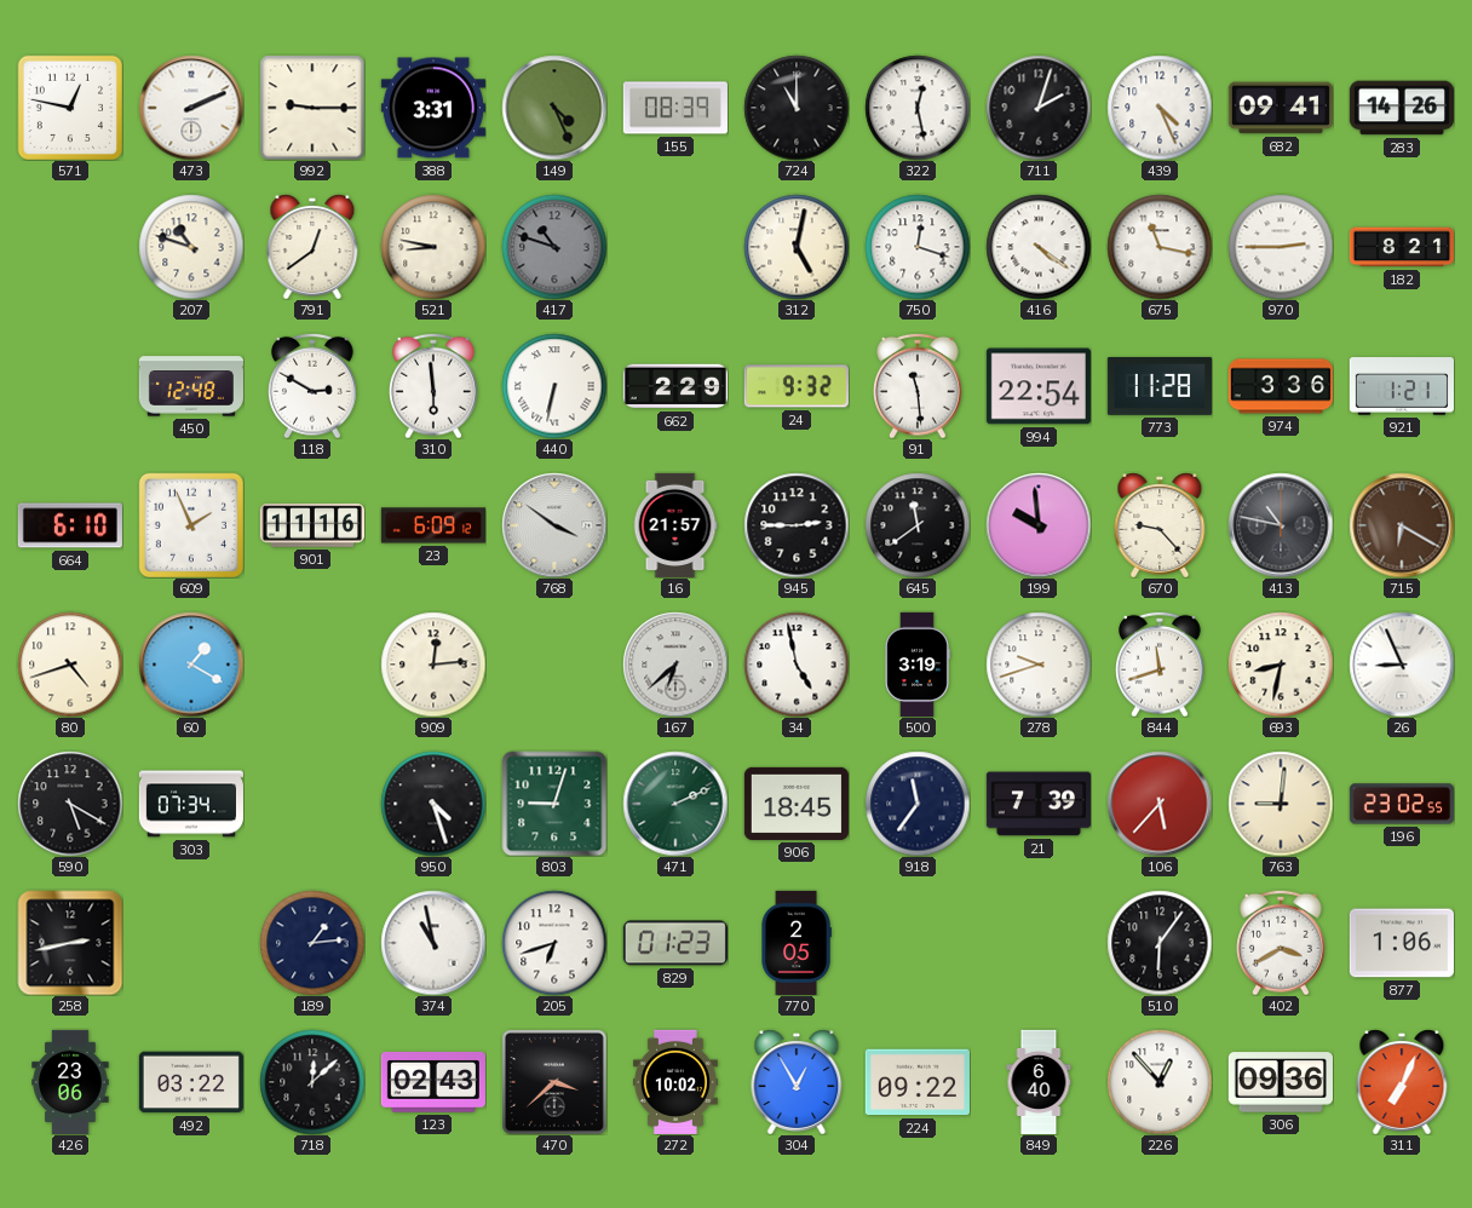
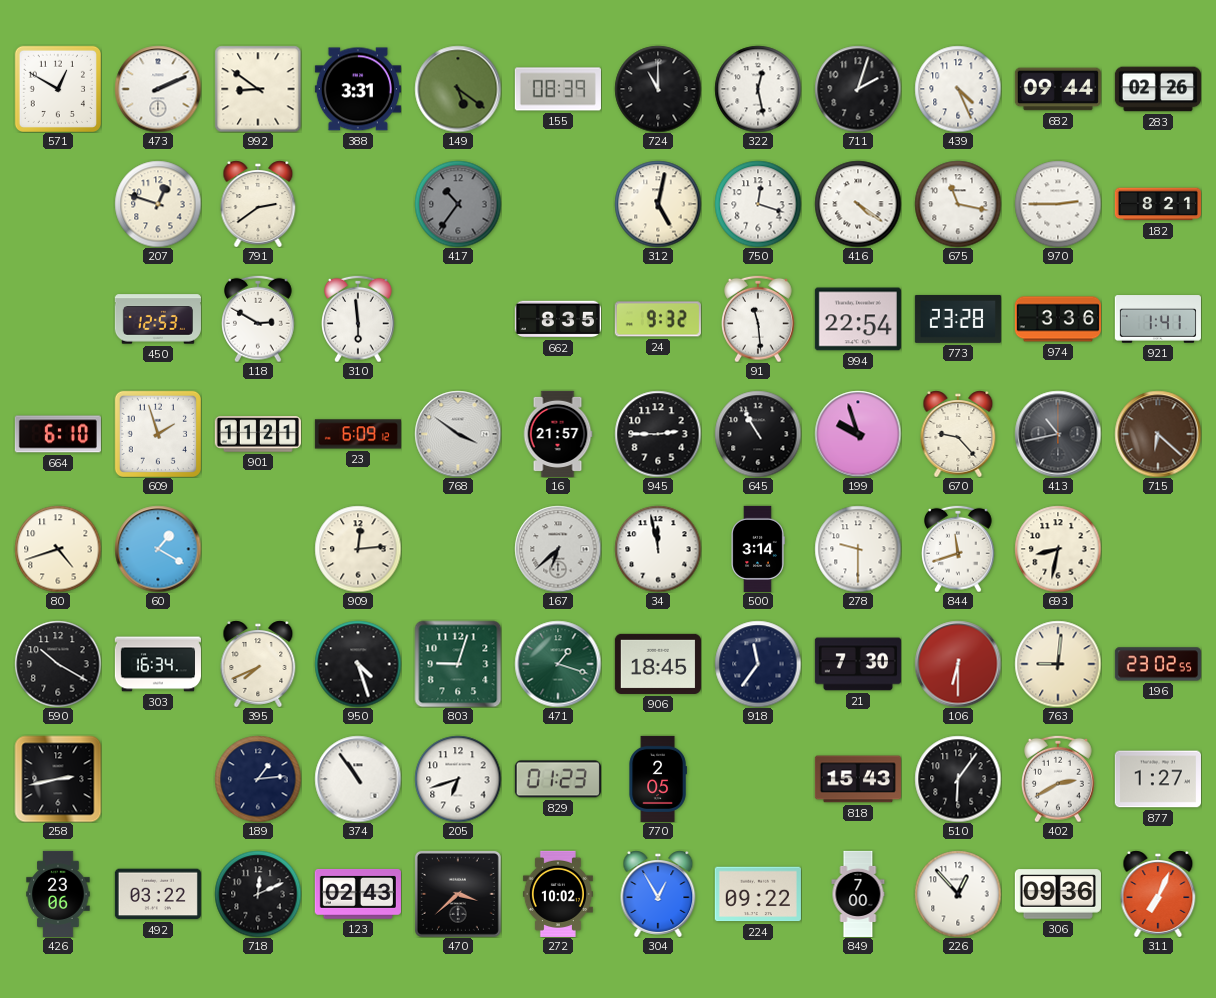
571: 12:47 -> 12:50 (58, 89)
992: 9:15 -> 8:51 (258, 89)
149: 4:26 -> 5:21 (458, 89)
682: 09:41 -> 09:44 (1058, 89)
283: 14:26 -> 02:26 (1158, 89)
207: 10:48 -> 12:48 (158, 204)
791: 12:39 -> 2:39 (258, 204)
521: 8:47 -> none (433, 247)
417: 10:48 -> 10:36 (458, 204)
450: 12:48 -> 12:53 (158, 319)
440: 6:32 -> none (554, 386)
662: 2:29 -> 8:35 (558, 319)
773: 11:28 -> 23:28 (958, 319)
921: 1:21 -> 1:41 (1158, 319)
609: 1:56 -> 1:57 (158, 434)
901: 11:16 -> 11:21 (258, 434)
645: 11:39 -> 10:55 (758, 434)
199: 9:59 -> 9:57 (858, 434)
413: 10:47 -> 10:43 (1058, 434)
715: 6:20 -> 6:22 (1158, 434)
34: 4:58 -> 11:58 (658, 549)
500: 3:19 -> 3:14 (758, 549)
278: 9:42 -> 9:30 (858, 549)
26: 8:56 -> none (1402, 665)
590: 5:20 -> 10:20 (58, 664)
303: 07:34 -> 16:34 (158, 664)
395: none -> 7:41 (258, 664)
471: 2:11 -> 1:18 (558, 664)
21: 7:39 -> 7:30 (858, 664)
106: 5:37 -> 6:30 (958, 664)
374: 10:58 -> 10:54 (358, 779)
818: none -> 15:43 (858, 779)
402: 3:40 -> 2:40 (1059, 779)
877: 1:06 -> 1:27 (1158, 779)
718: 12:08 -> 12:11 (258, 894)
849: 6:40 -> 7:00 (858, 893)
